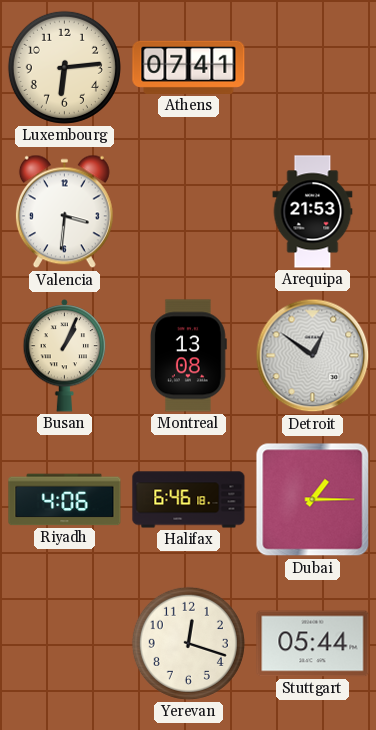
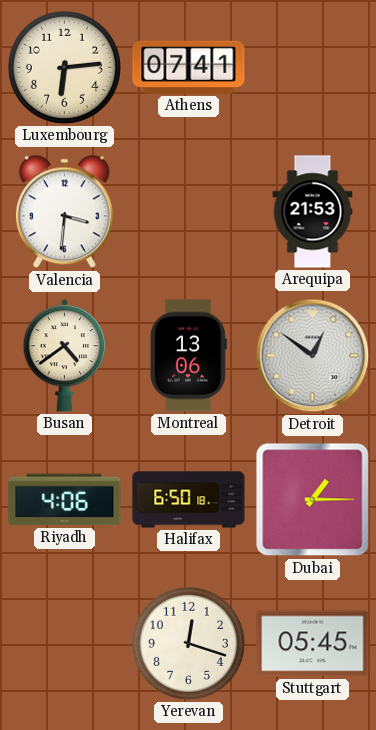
Busan: 1:04 -> 4:39 (65, 356)
Montreal: 13:08 -> 13:06 (189, 356)
Halifax: 6:46 -> 6:50 (189, 500)
Stuttgart: 05:44 -> 05:45 (313, 644)
